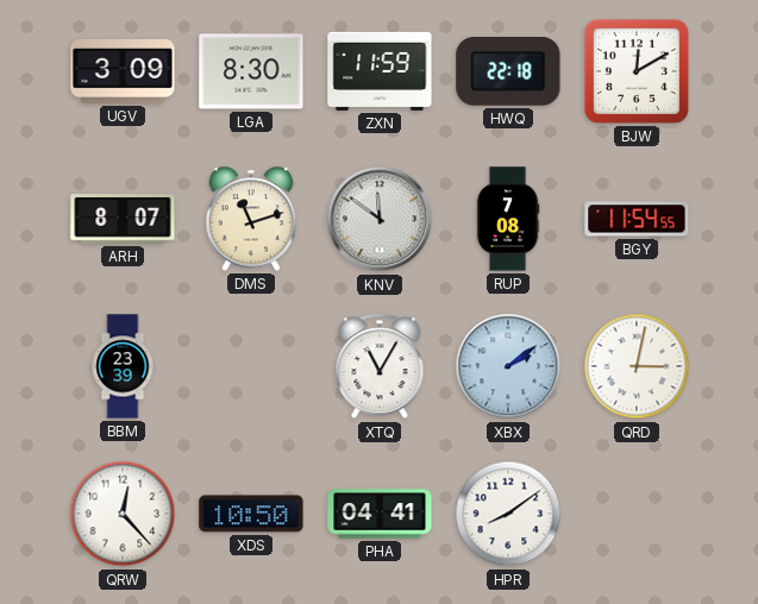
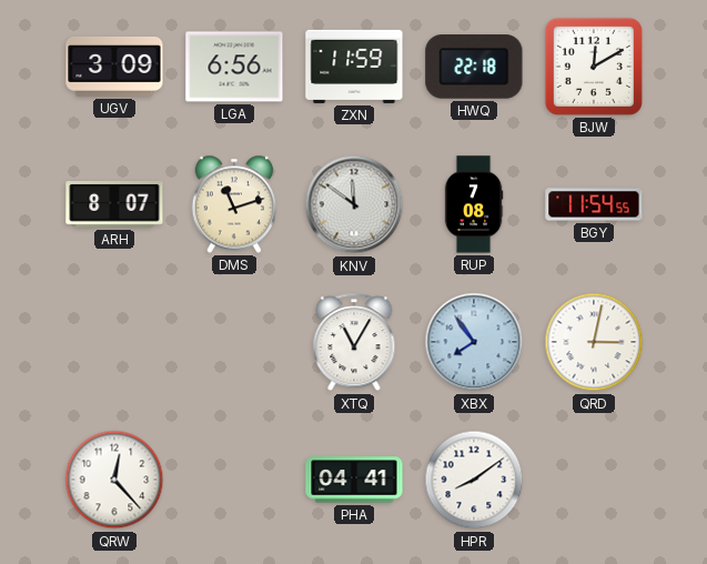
LGA: 8:30 -> 6:56 (234, 67)
BBM: 23:39 -> none (123, 366)
XBX: 2:09 -> 7:54 (474, 342)
XDS: 10:50 -> none (251, 514)
